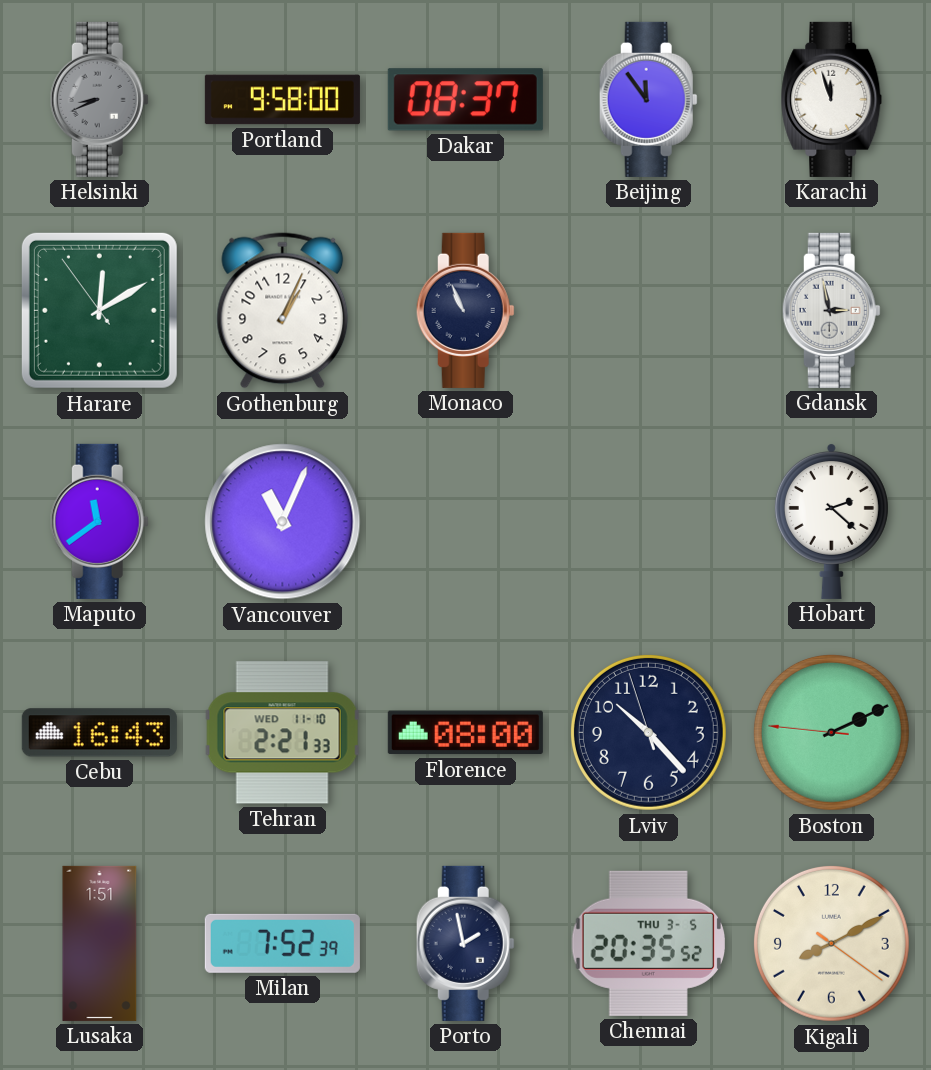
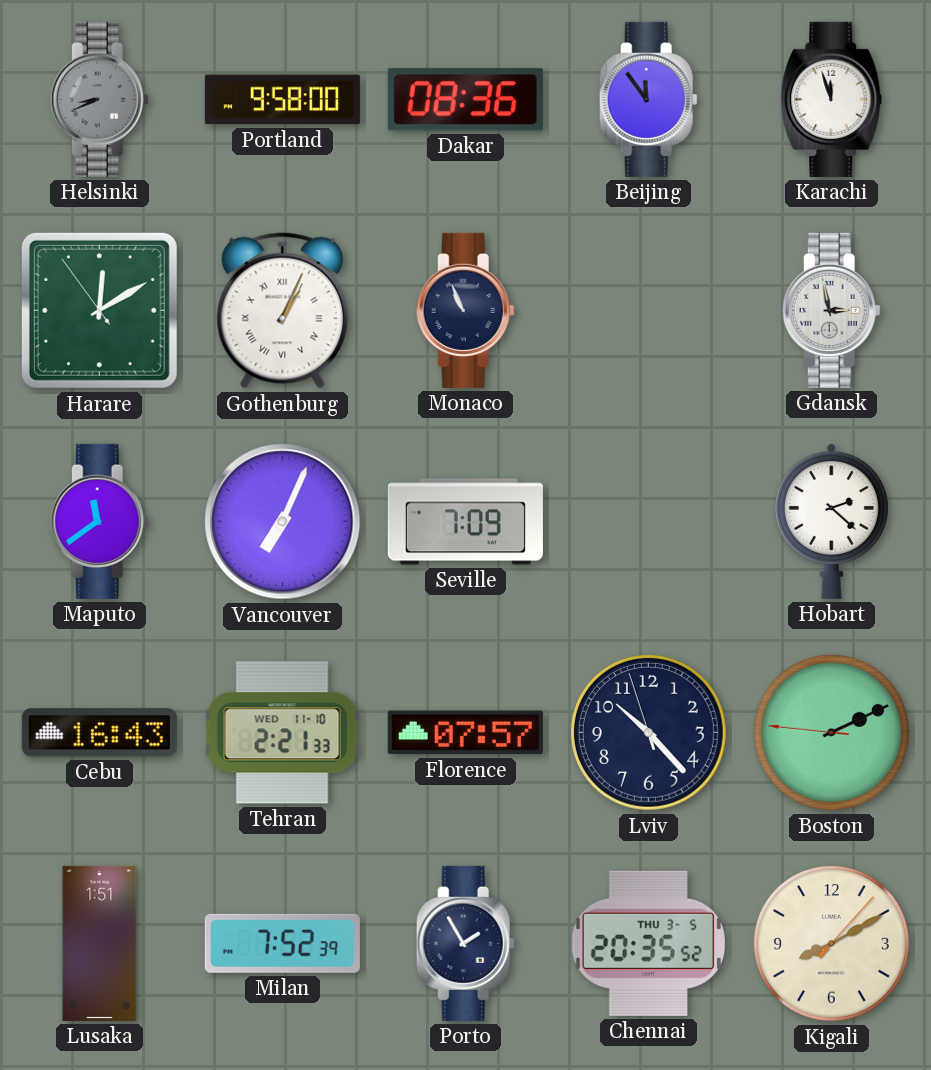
Dakar: 08:37 -> 08:36 (465, 100)
Gothenburg numerals: Arabic -> Roman (283, 311)
Vancouver: 11:04 -> 7:04 (283, 522)
Seville: none -> 7:09 (465, 522)
Florence: 08:00 -> 07:57 (465, 733)
Porto: 1:58 -> 1:55 (465, 943)
Kigali: 8:10:21 -> 8:10:07 (831, 943)
